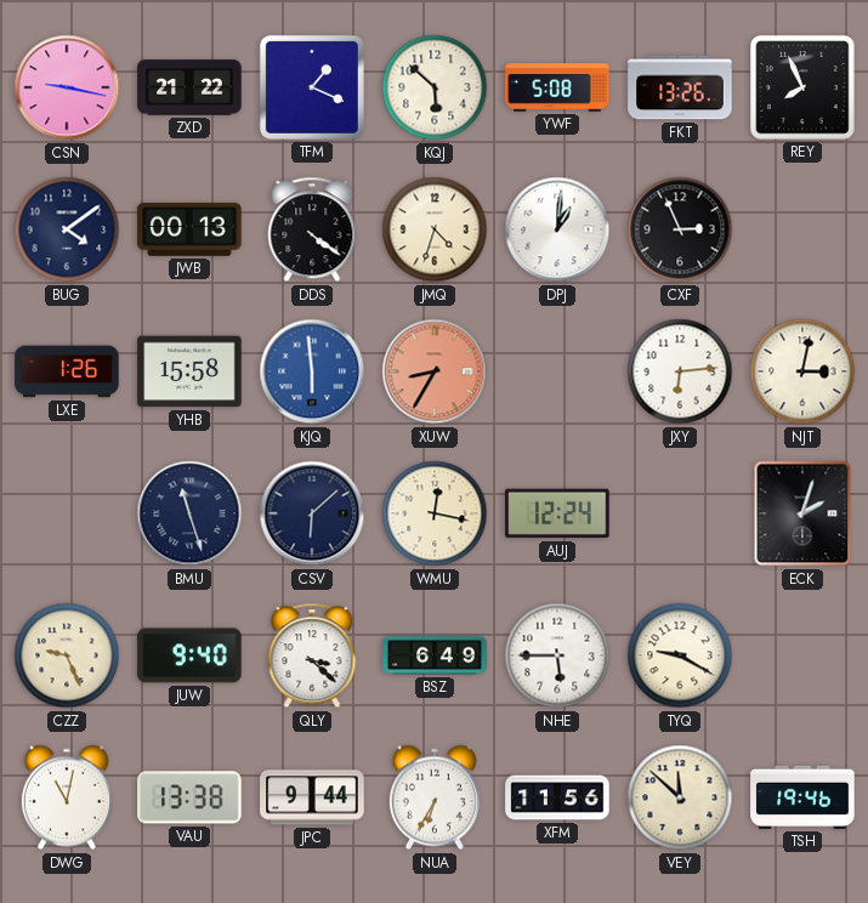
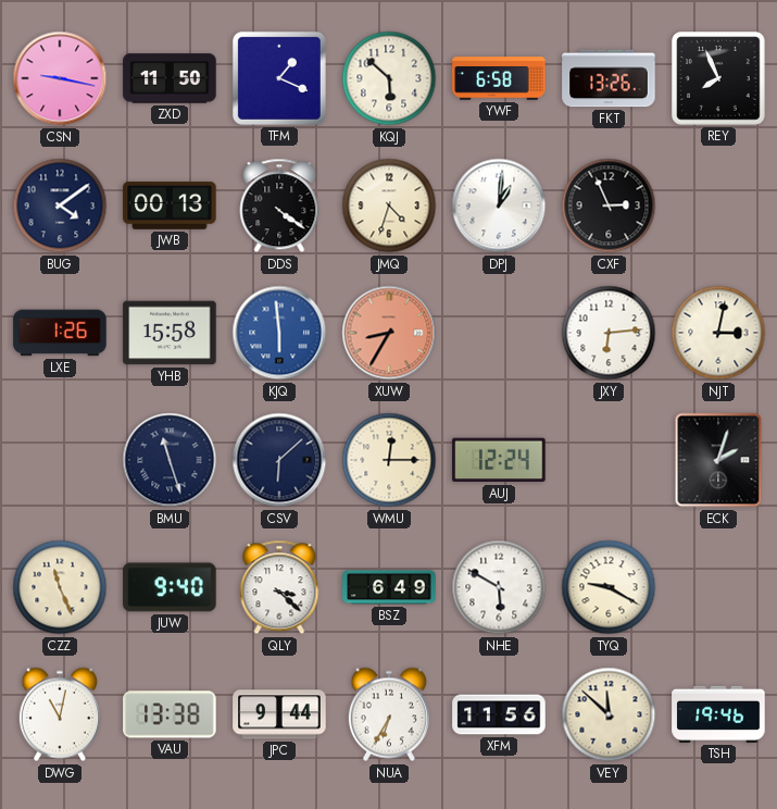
ZXD: 21:22 -> 11:50 (170, 78)
YWF: 5:08 -> 6:58 (499, 78)
WMU: 12:17 -> 12:15 (389, 460)
CZZ: 9:26 -> 11:26 (60, 587)
NHE: 5:45 -> 5:50 (499, 587)
